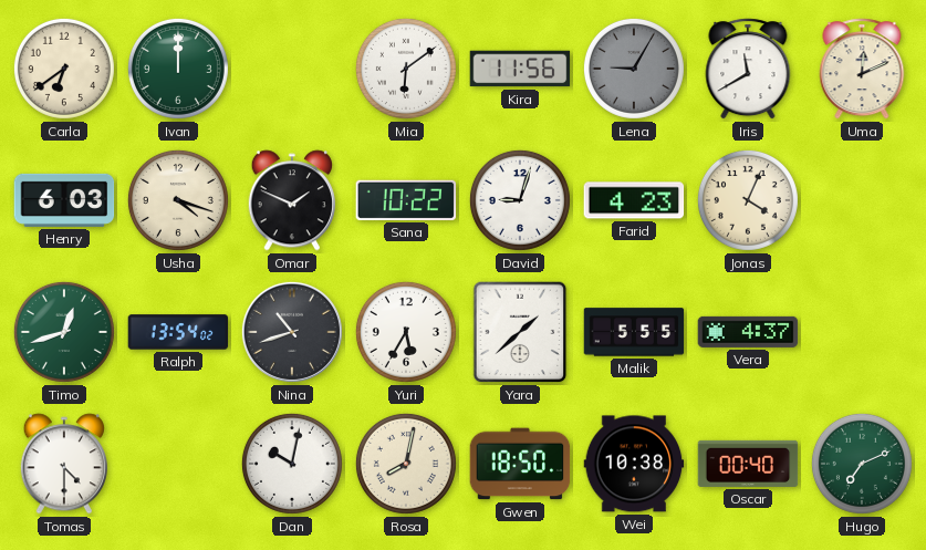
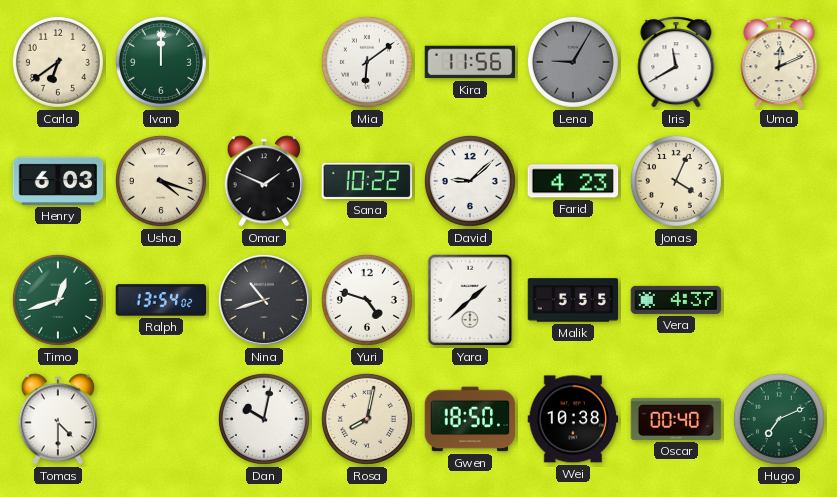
David: 9:03 -> 9:08 (470, 181)
Yuri: 5:35 -> 4:48 (367, 300)
